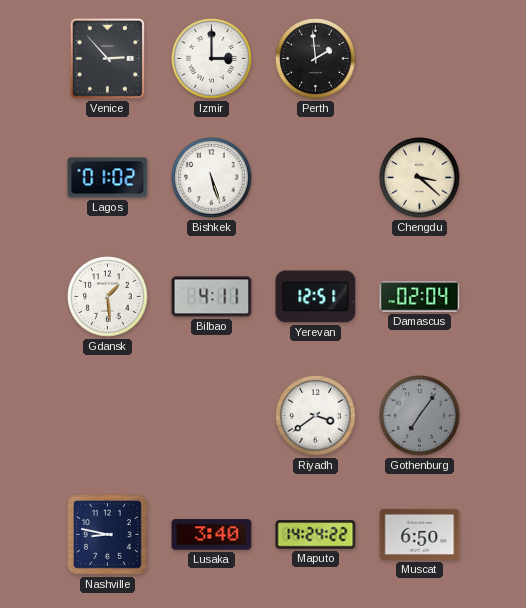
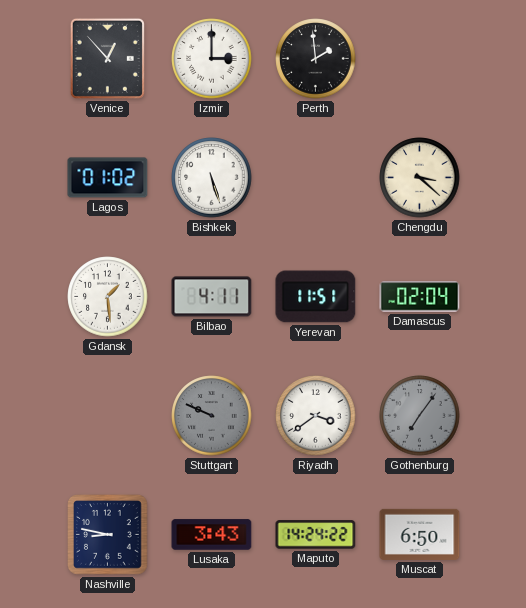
Venice: 2:53 -> 12:53 (107, 58)
Yerevan: 12:51 -> 11:51 (316, 297)
Stuttgart: none -> 9:49 (212, 416)
Lusaka: 3:40 -> 3:43 (212, 535)
